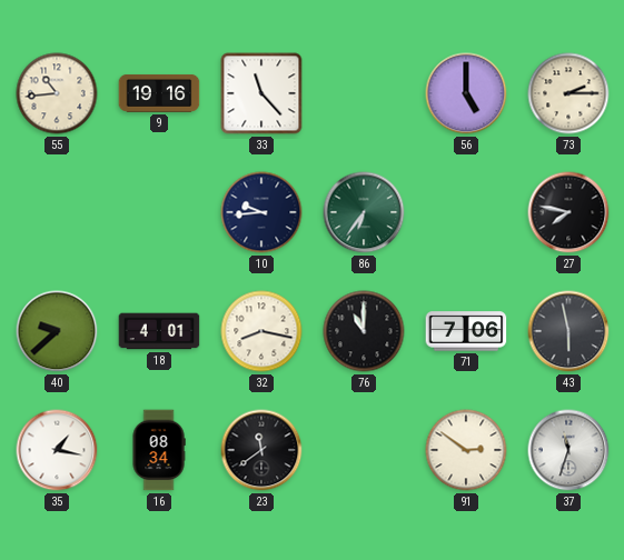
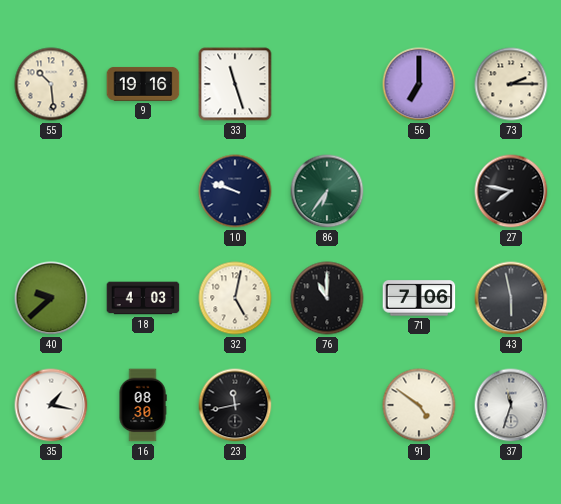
55: 10:44 -> 10:29 (51, 84)
33: 11:23 -> 11:27 (235, 84)
56: 5:00 -> 7:00 (419, 84)
10: 9:44 -> 9:48 (235, 191)
18: 4:01 -> 4:03 (143, 298)
32: 8:17 -> 5:02 (235, 298)
16: 08:34 -> 08:30 (143, 405)
23: 11:39 -> 11:43 (235, 405)
91: 2:51 -> 4:51 (419, 405)
